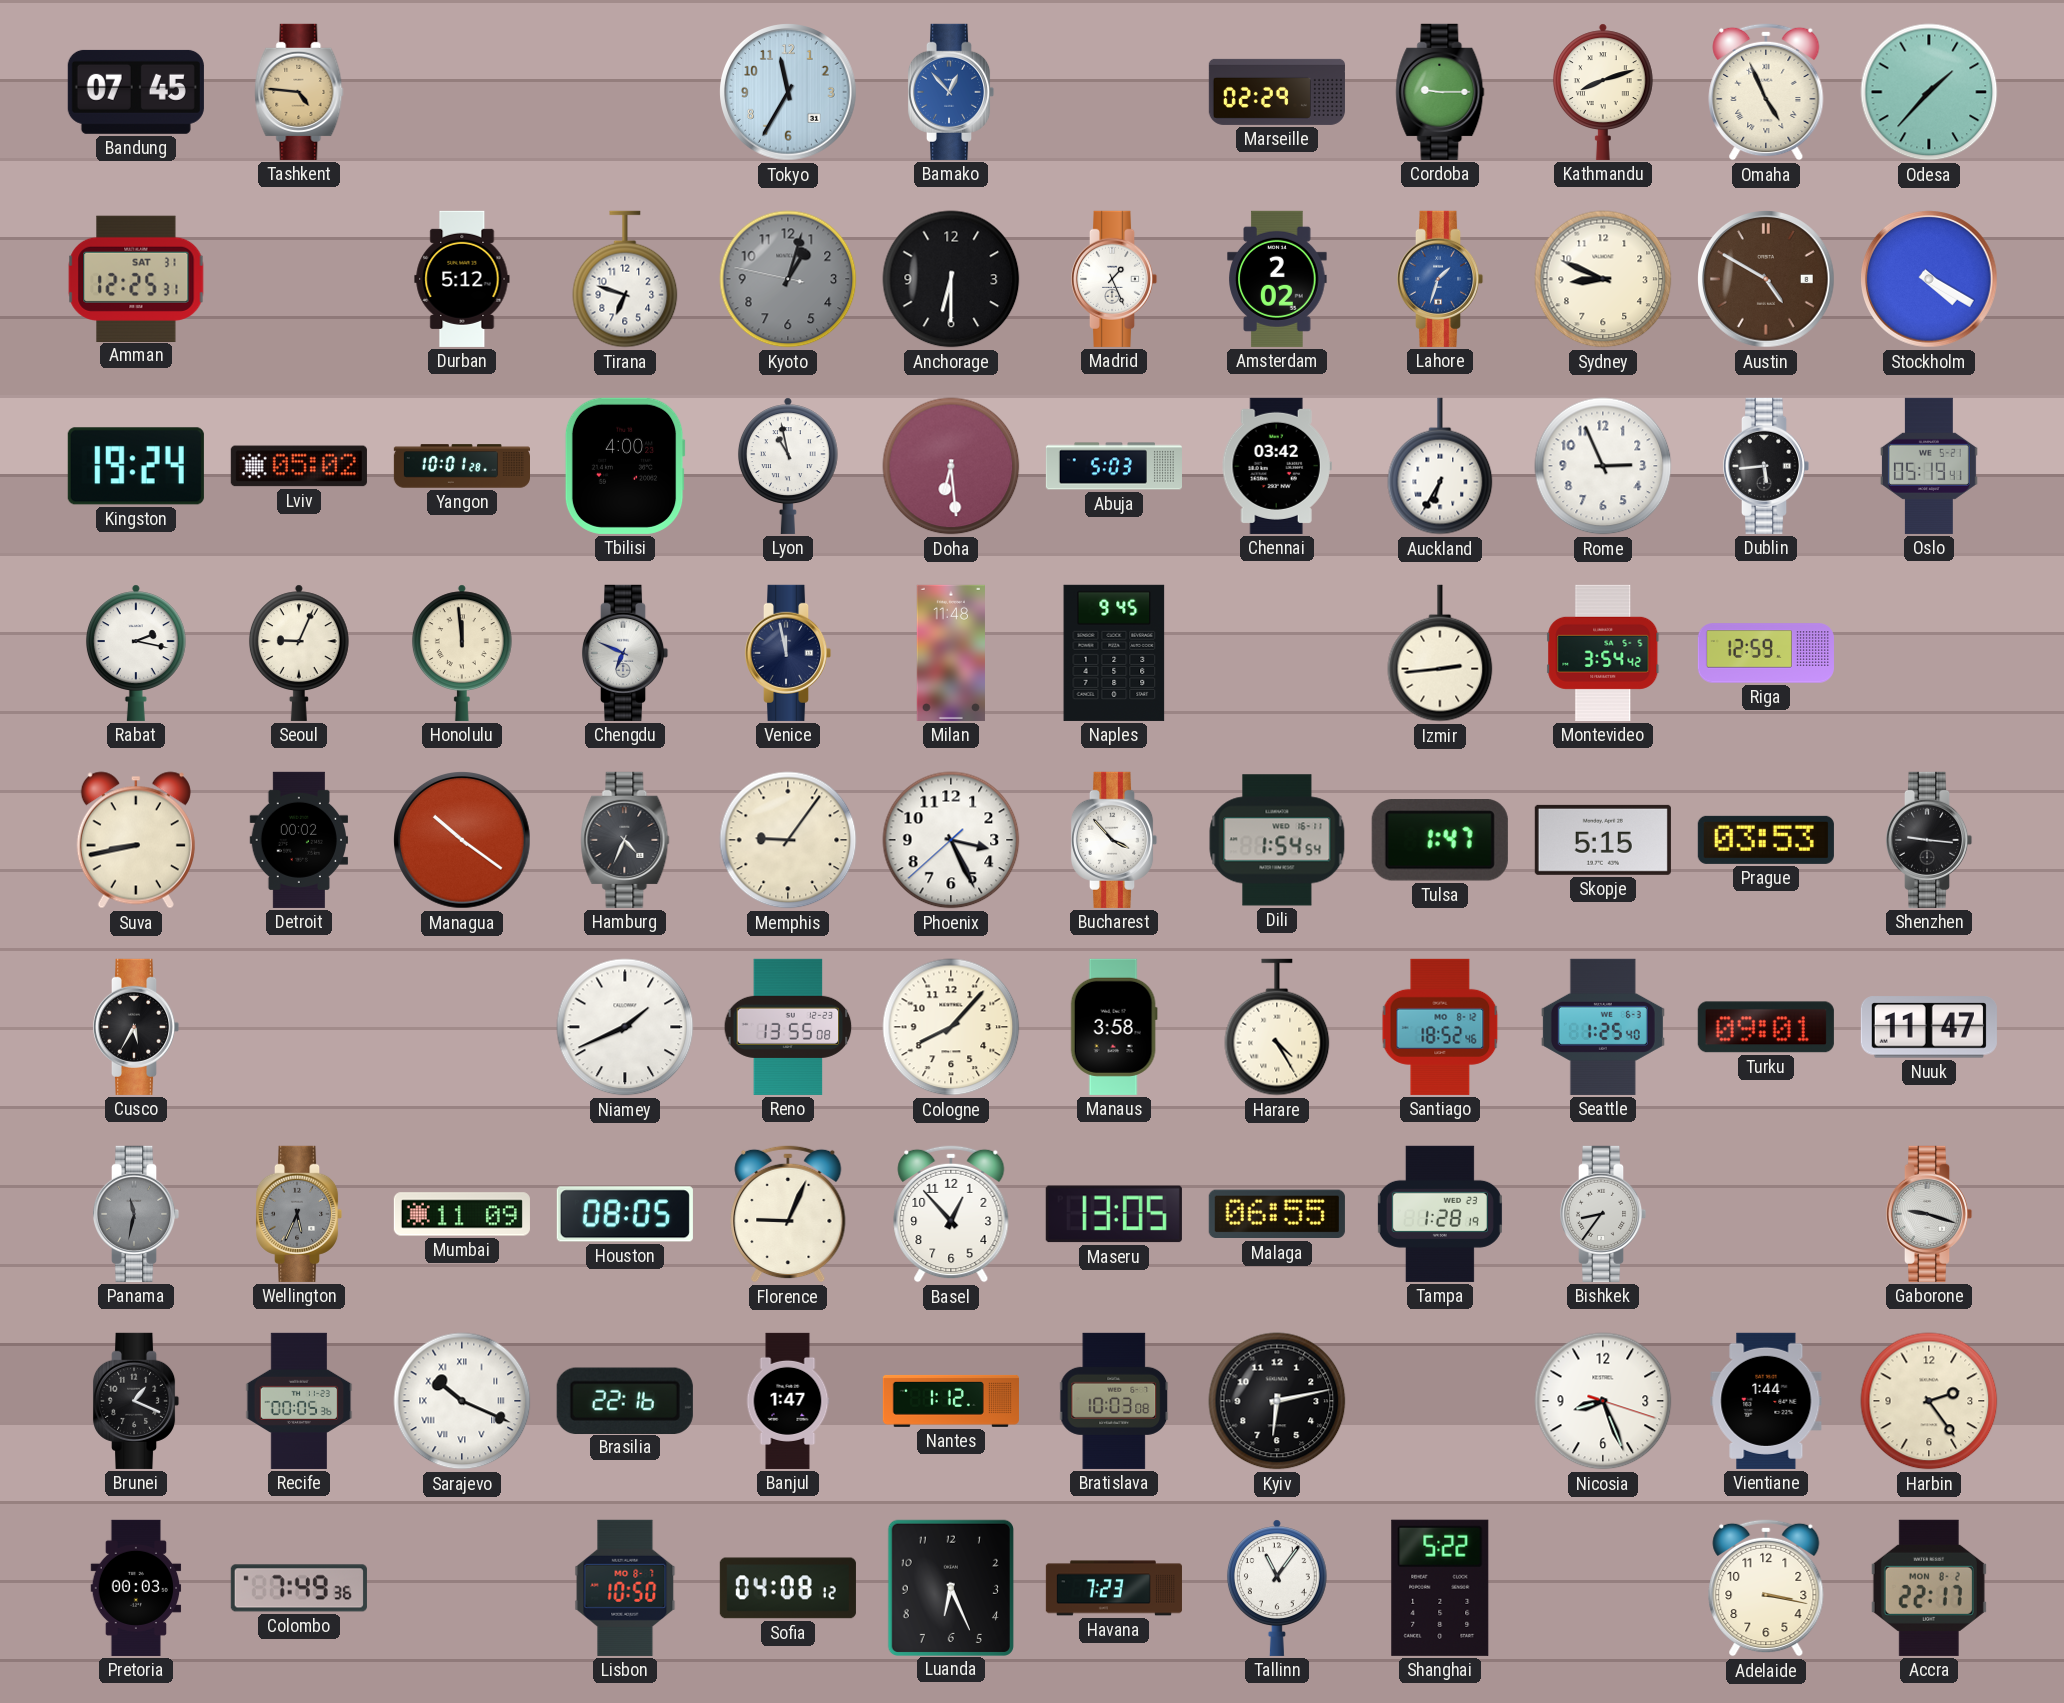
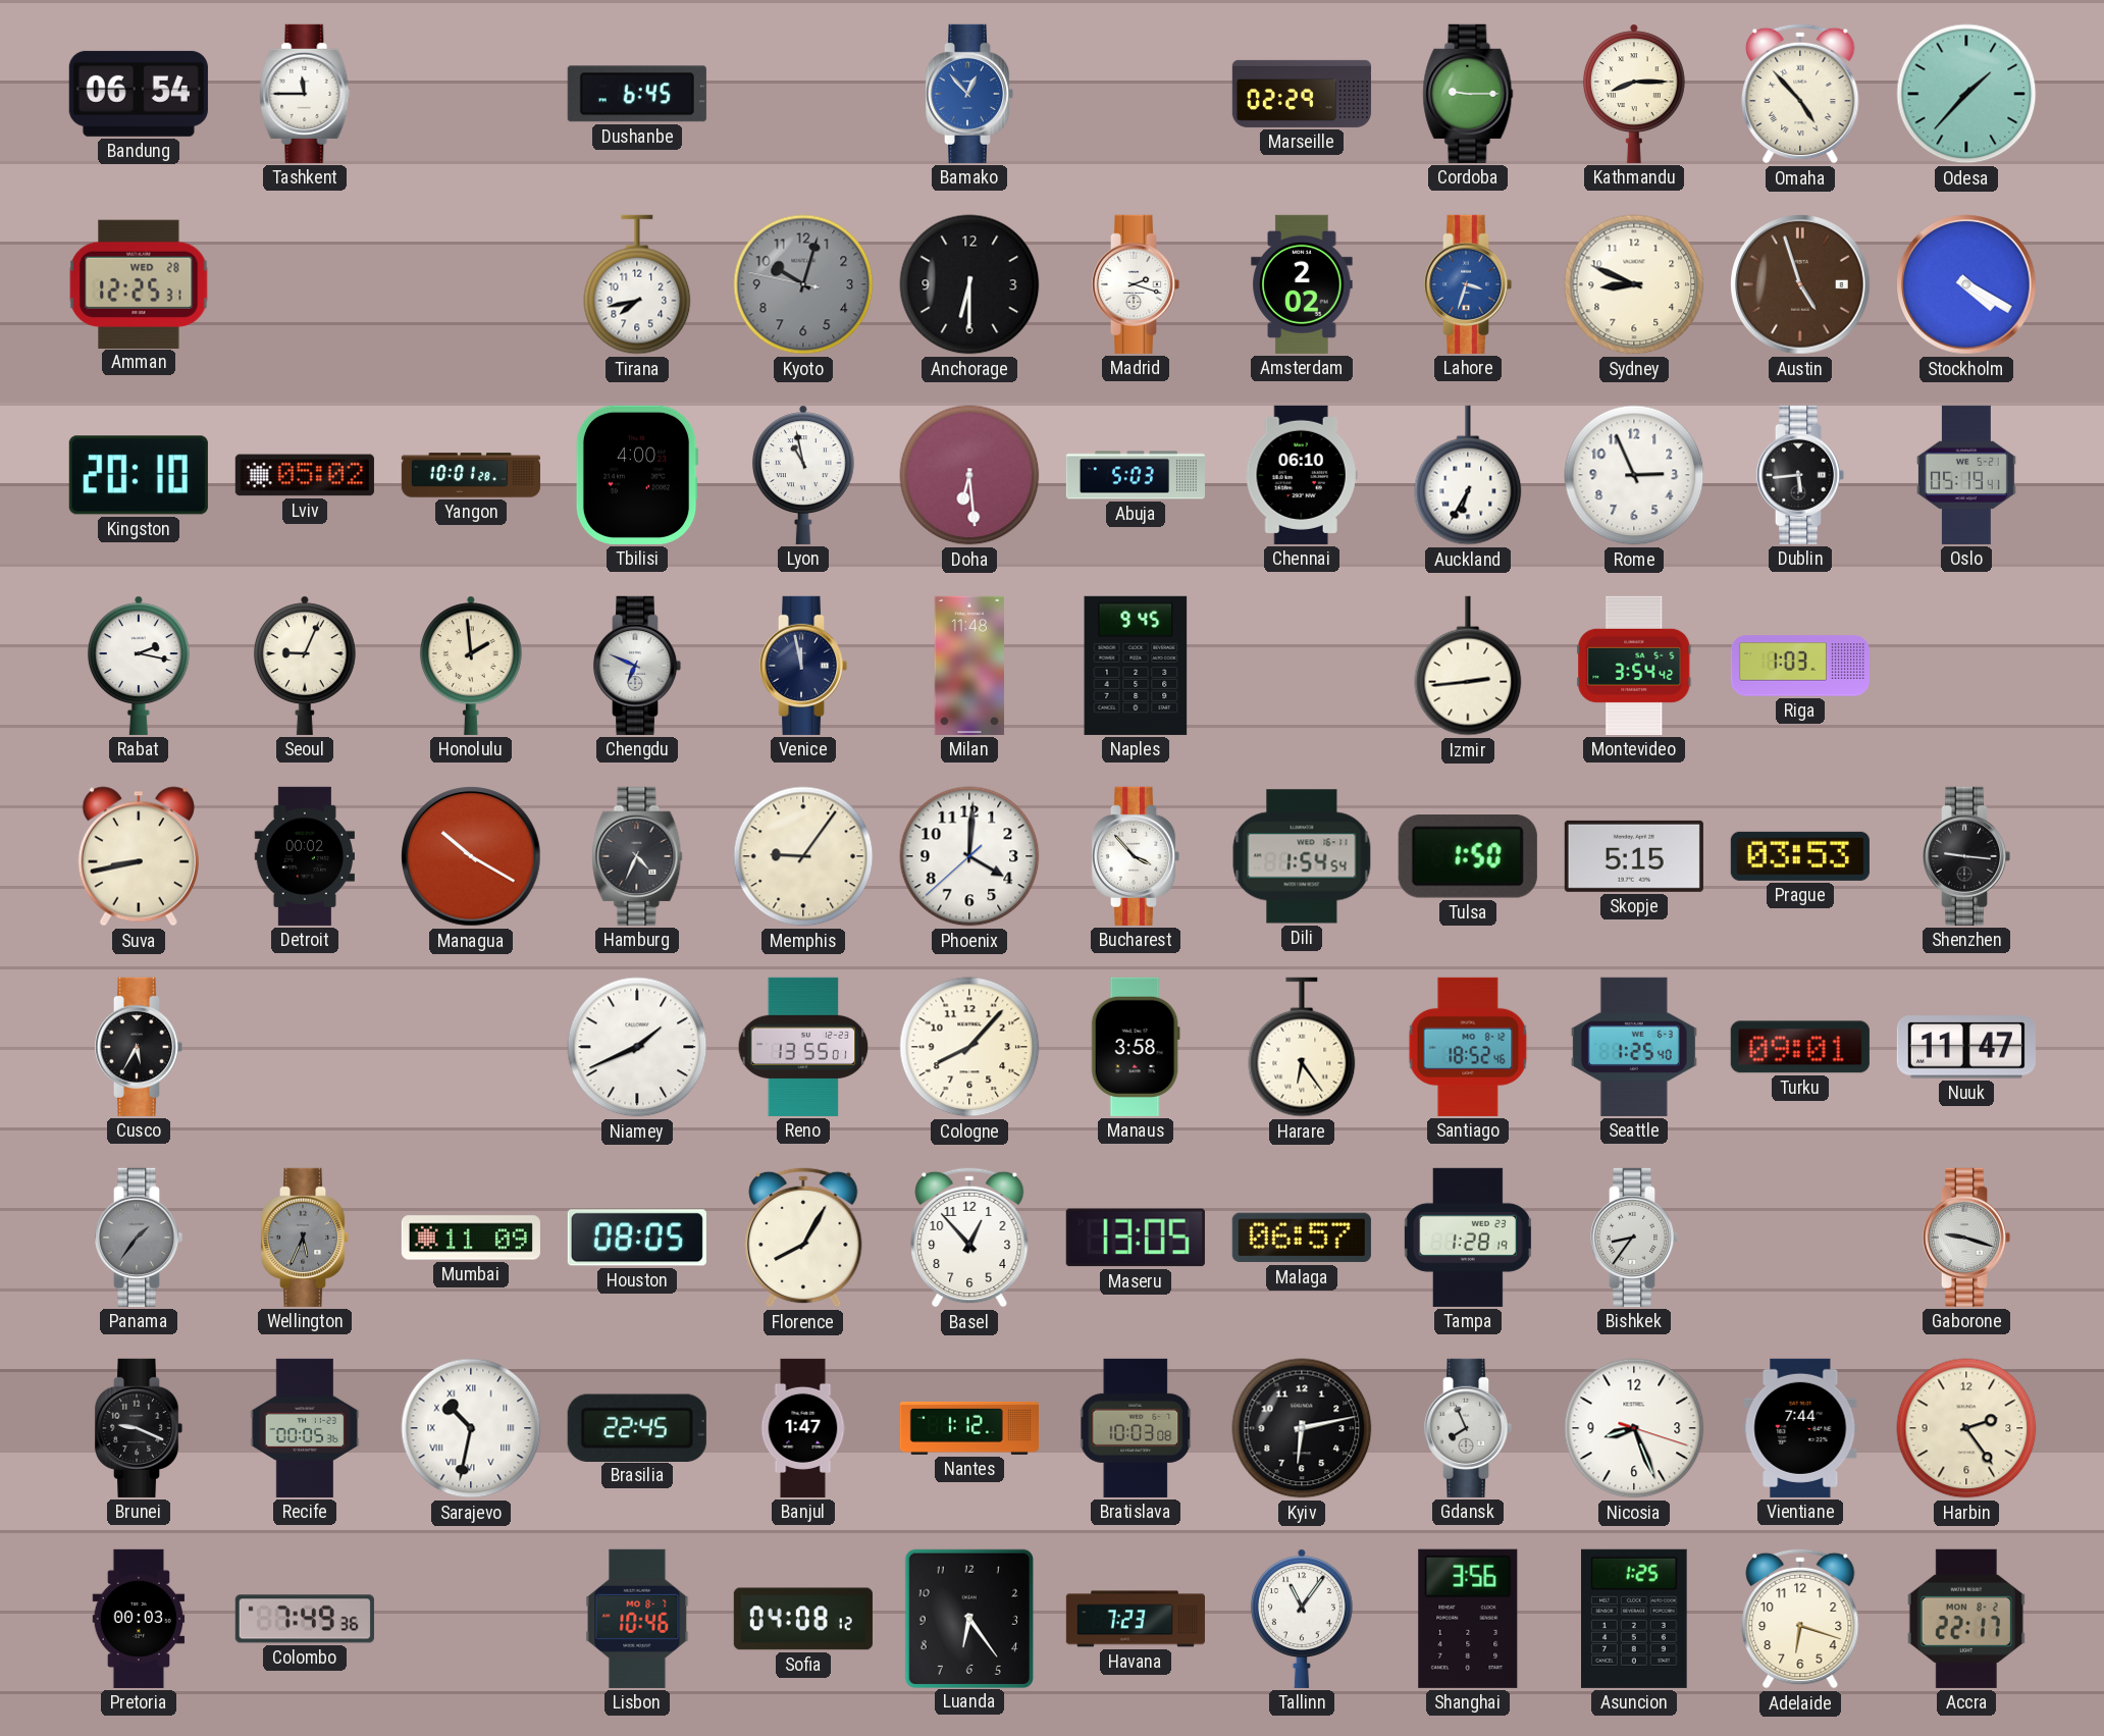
Bandung: 07:45 -> 06:54 (139, 94)
Tashkent: 4:46 -> 11:45 (305, 94)
Tashkent dial: champagne -> white (305, 94)
Dushanbe: none -> 6:45 (637, 94)
Tokyo: 11:35 -> none (789, 93)
Kathmandu: 8:12 -> 8:15 (1634, 94)
Omaha: 4:56 -> 4:53 (1800, 94)
Amman date: SAT 31 -> WED 28 (139, 283)
Durban: 5:12 -> none (462, 279)
Tirana: 6:48 -> 7:43 (637, 284)
Kyoto: 1:02 -> 10:02 (803, 284)
Madrid: 1:26 -> 2:18 (1136, 284)
Lahore: 1:33 -> 3:33 (1468, 284)
Austin: 4:50 -> 4:57 (1801, 285)
Kingston: 19:24 -> 20:10 (139, 475)
Chennai: 03:42 -> 06:10 (1302, 475)
Honolulu: 11:59 -> 1:59 (471, 666)
Riga: 12:59 -> 1:03 (1800, 666)
Managua: 10:21 -> 10:20 (472, 857)
Phoenix: 3:25 -> 4:00 (969, 856)
Tulsa: 1:47 -> 1:50 (1468, 857)
Reno: 13:55:08 -> 13:55:01 (803, 1047)
Harare: 4:25 -> 6:24 (1302, 1047)
Panama: 11:32 -> 1:36 (139, 1238)
Florence: 9:04 -> 8:05 (803, 1238)
Malaga: 06:55 -> 06:57 (1302, 1238)
Brunei: 1:19 -> 9:19 (139, 1428)
Sarajevo: 10:19 -> 10:32 (471, 1428)
Brasilia: 22:16 -> 22:45 (637, 1427)
Gdansk: none -> 7:56 (1468, 1428)
Vientiane: 1:44 -> 7:44 (1800, 1428)
Lisbon: 10:50 -> 10:46 (637, 1619)
Luanda: 6:26 -> 6:24 (969, 1618)
Shanghai: 5:22 -> 3:56 (1468, 1619)
Asuncion: none -> 1:25 (1635, 1619)
Adelaide: 3:17 -> 6:18 (1800, 1619)
